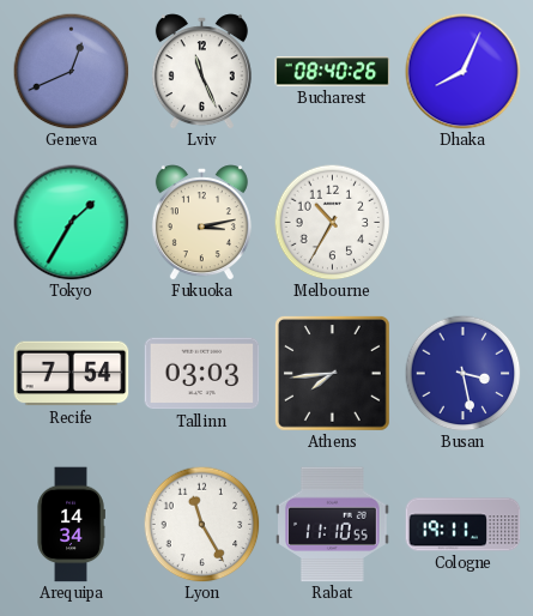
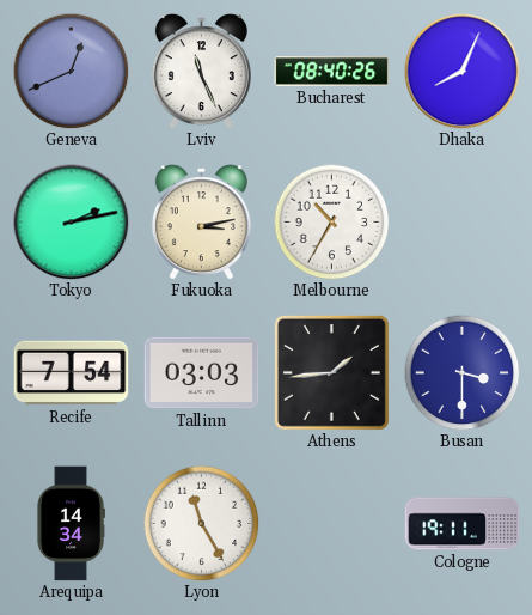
Tokyo: 1:35 -> 2:13 (72, 223)
Athens: 7:44 -> 1:44 (331, 372)
Busan: 3:28 -> 3:30 (461, 372)
Rabat: 11:10 -> none (333, 525)
